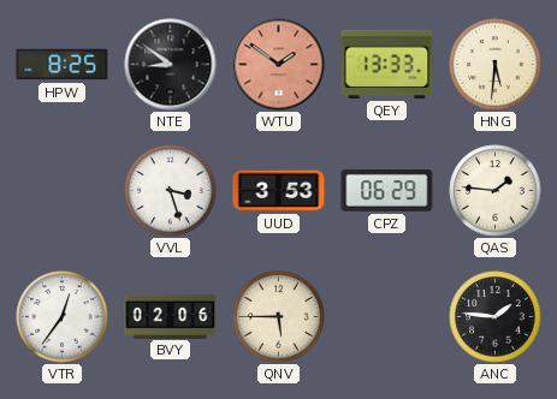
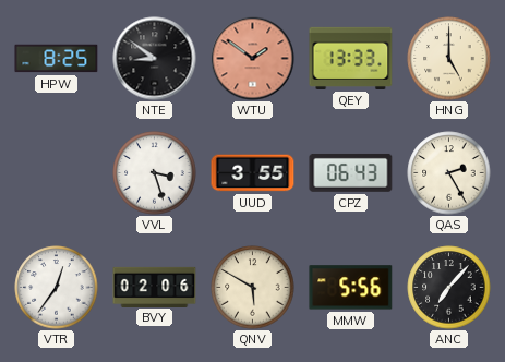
HNG: 5:31 -> 5:00 (449, 59)
UUD: 3:53 -> 3:55 (253, 173)
CPZ: 06:29 -> 06:43 (351, 172)
QAS: 1:46 -> 2:25 (449, 173)
QNV: 5:45 -> 5:50 (253, 288)
MMW: none -> 5:56 (351, 288)
ANC: 1:46 -> 7:07 (449, 288)
